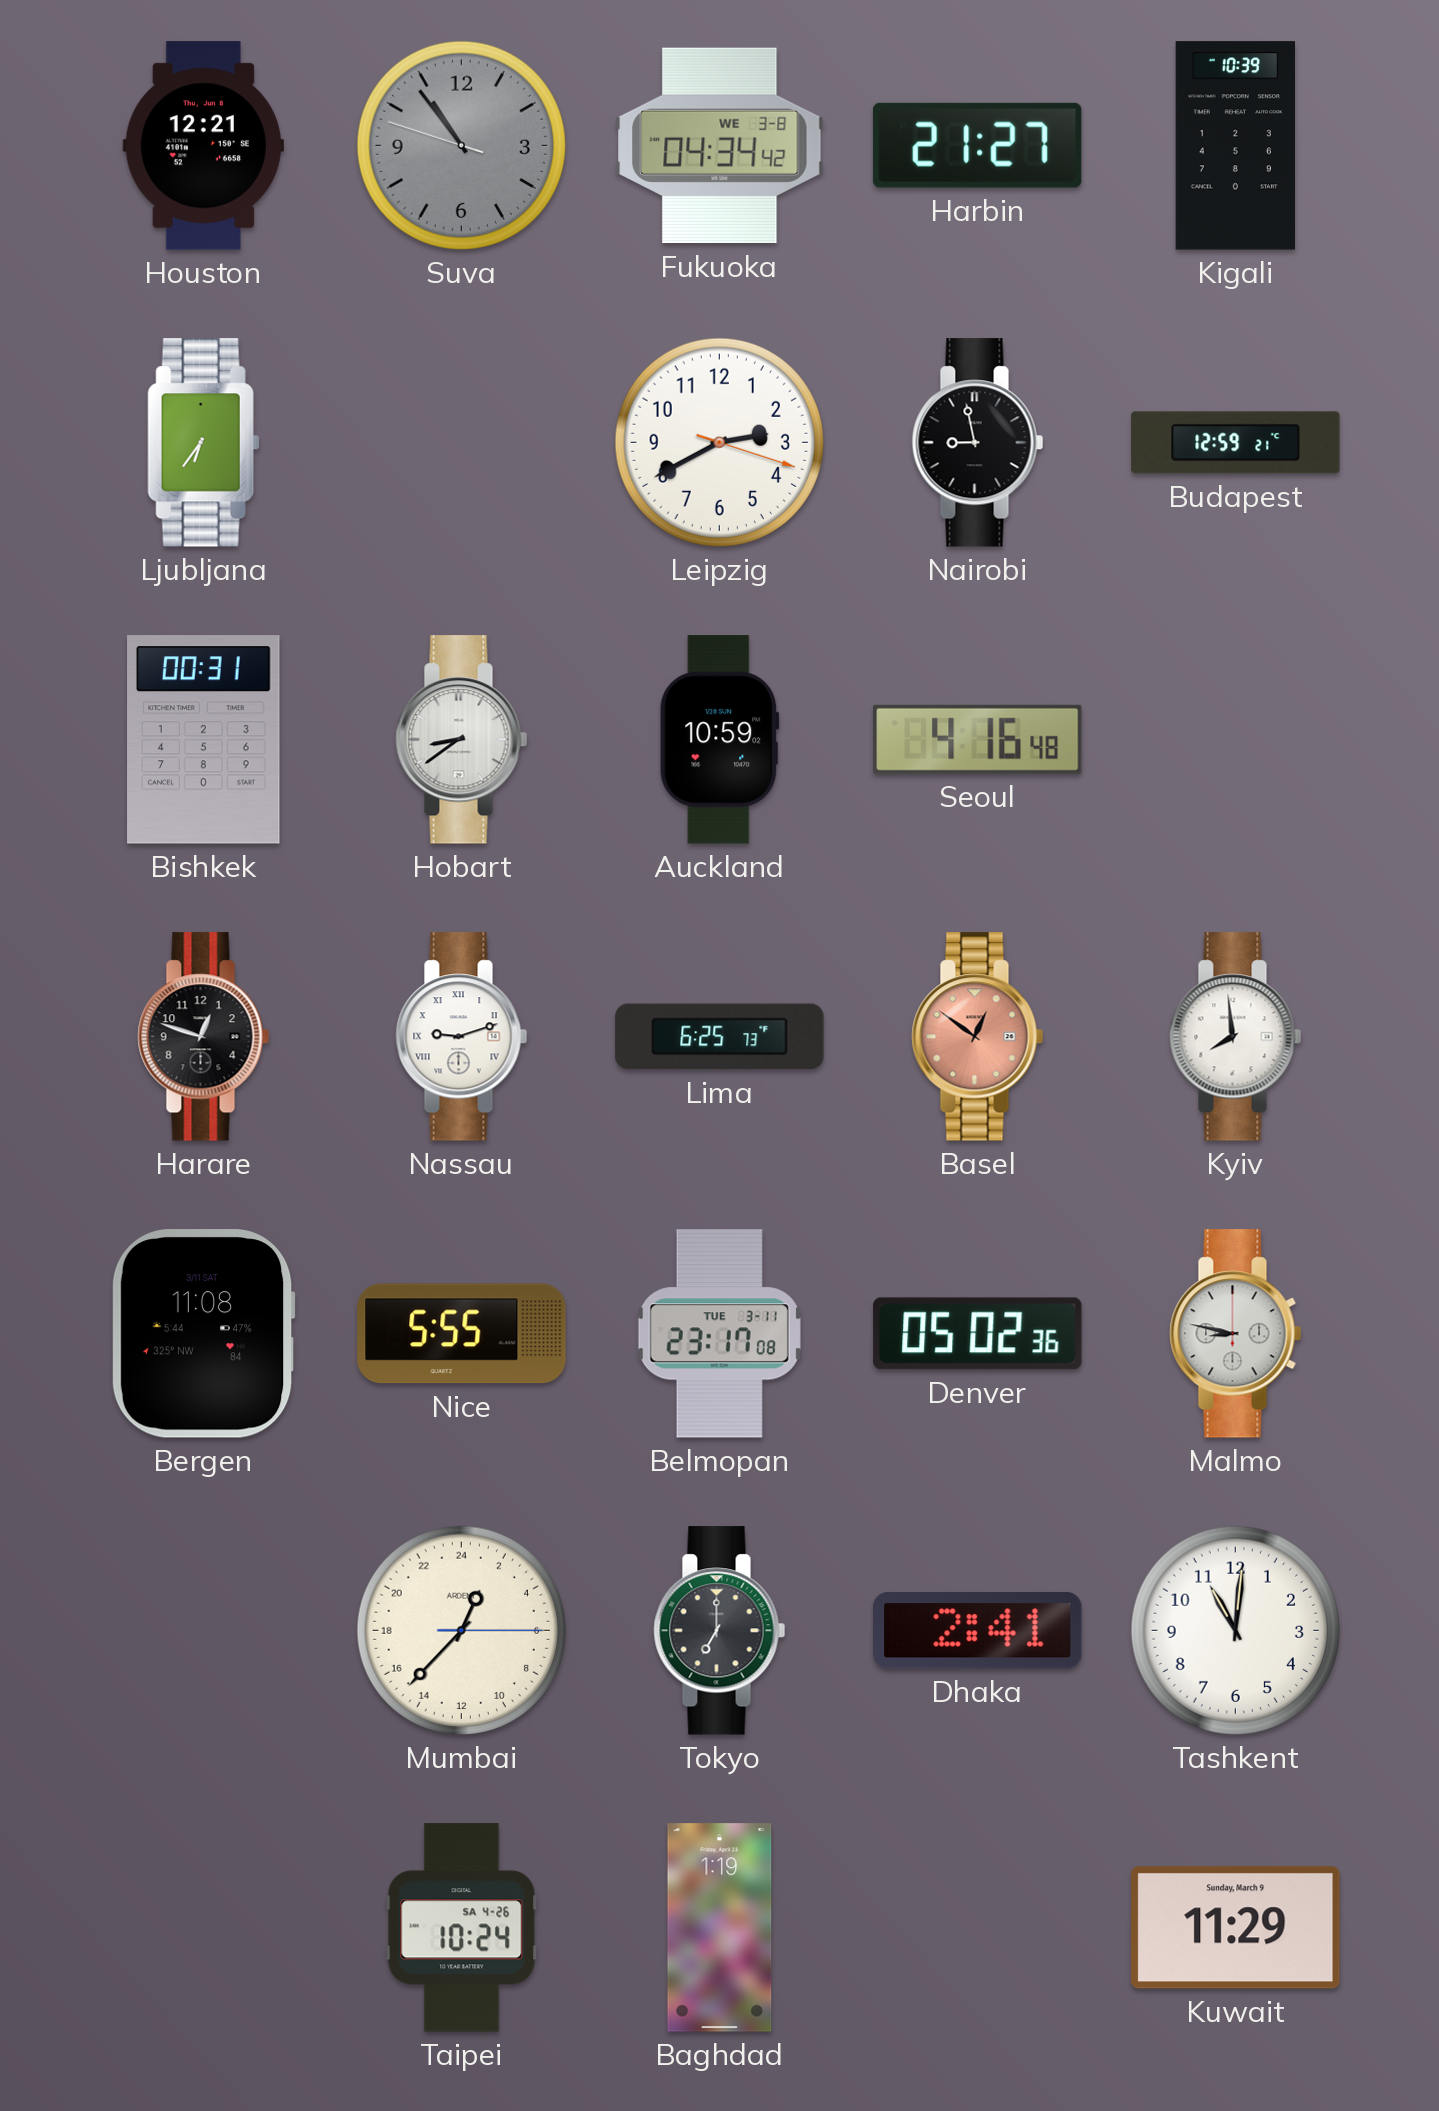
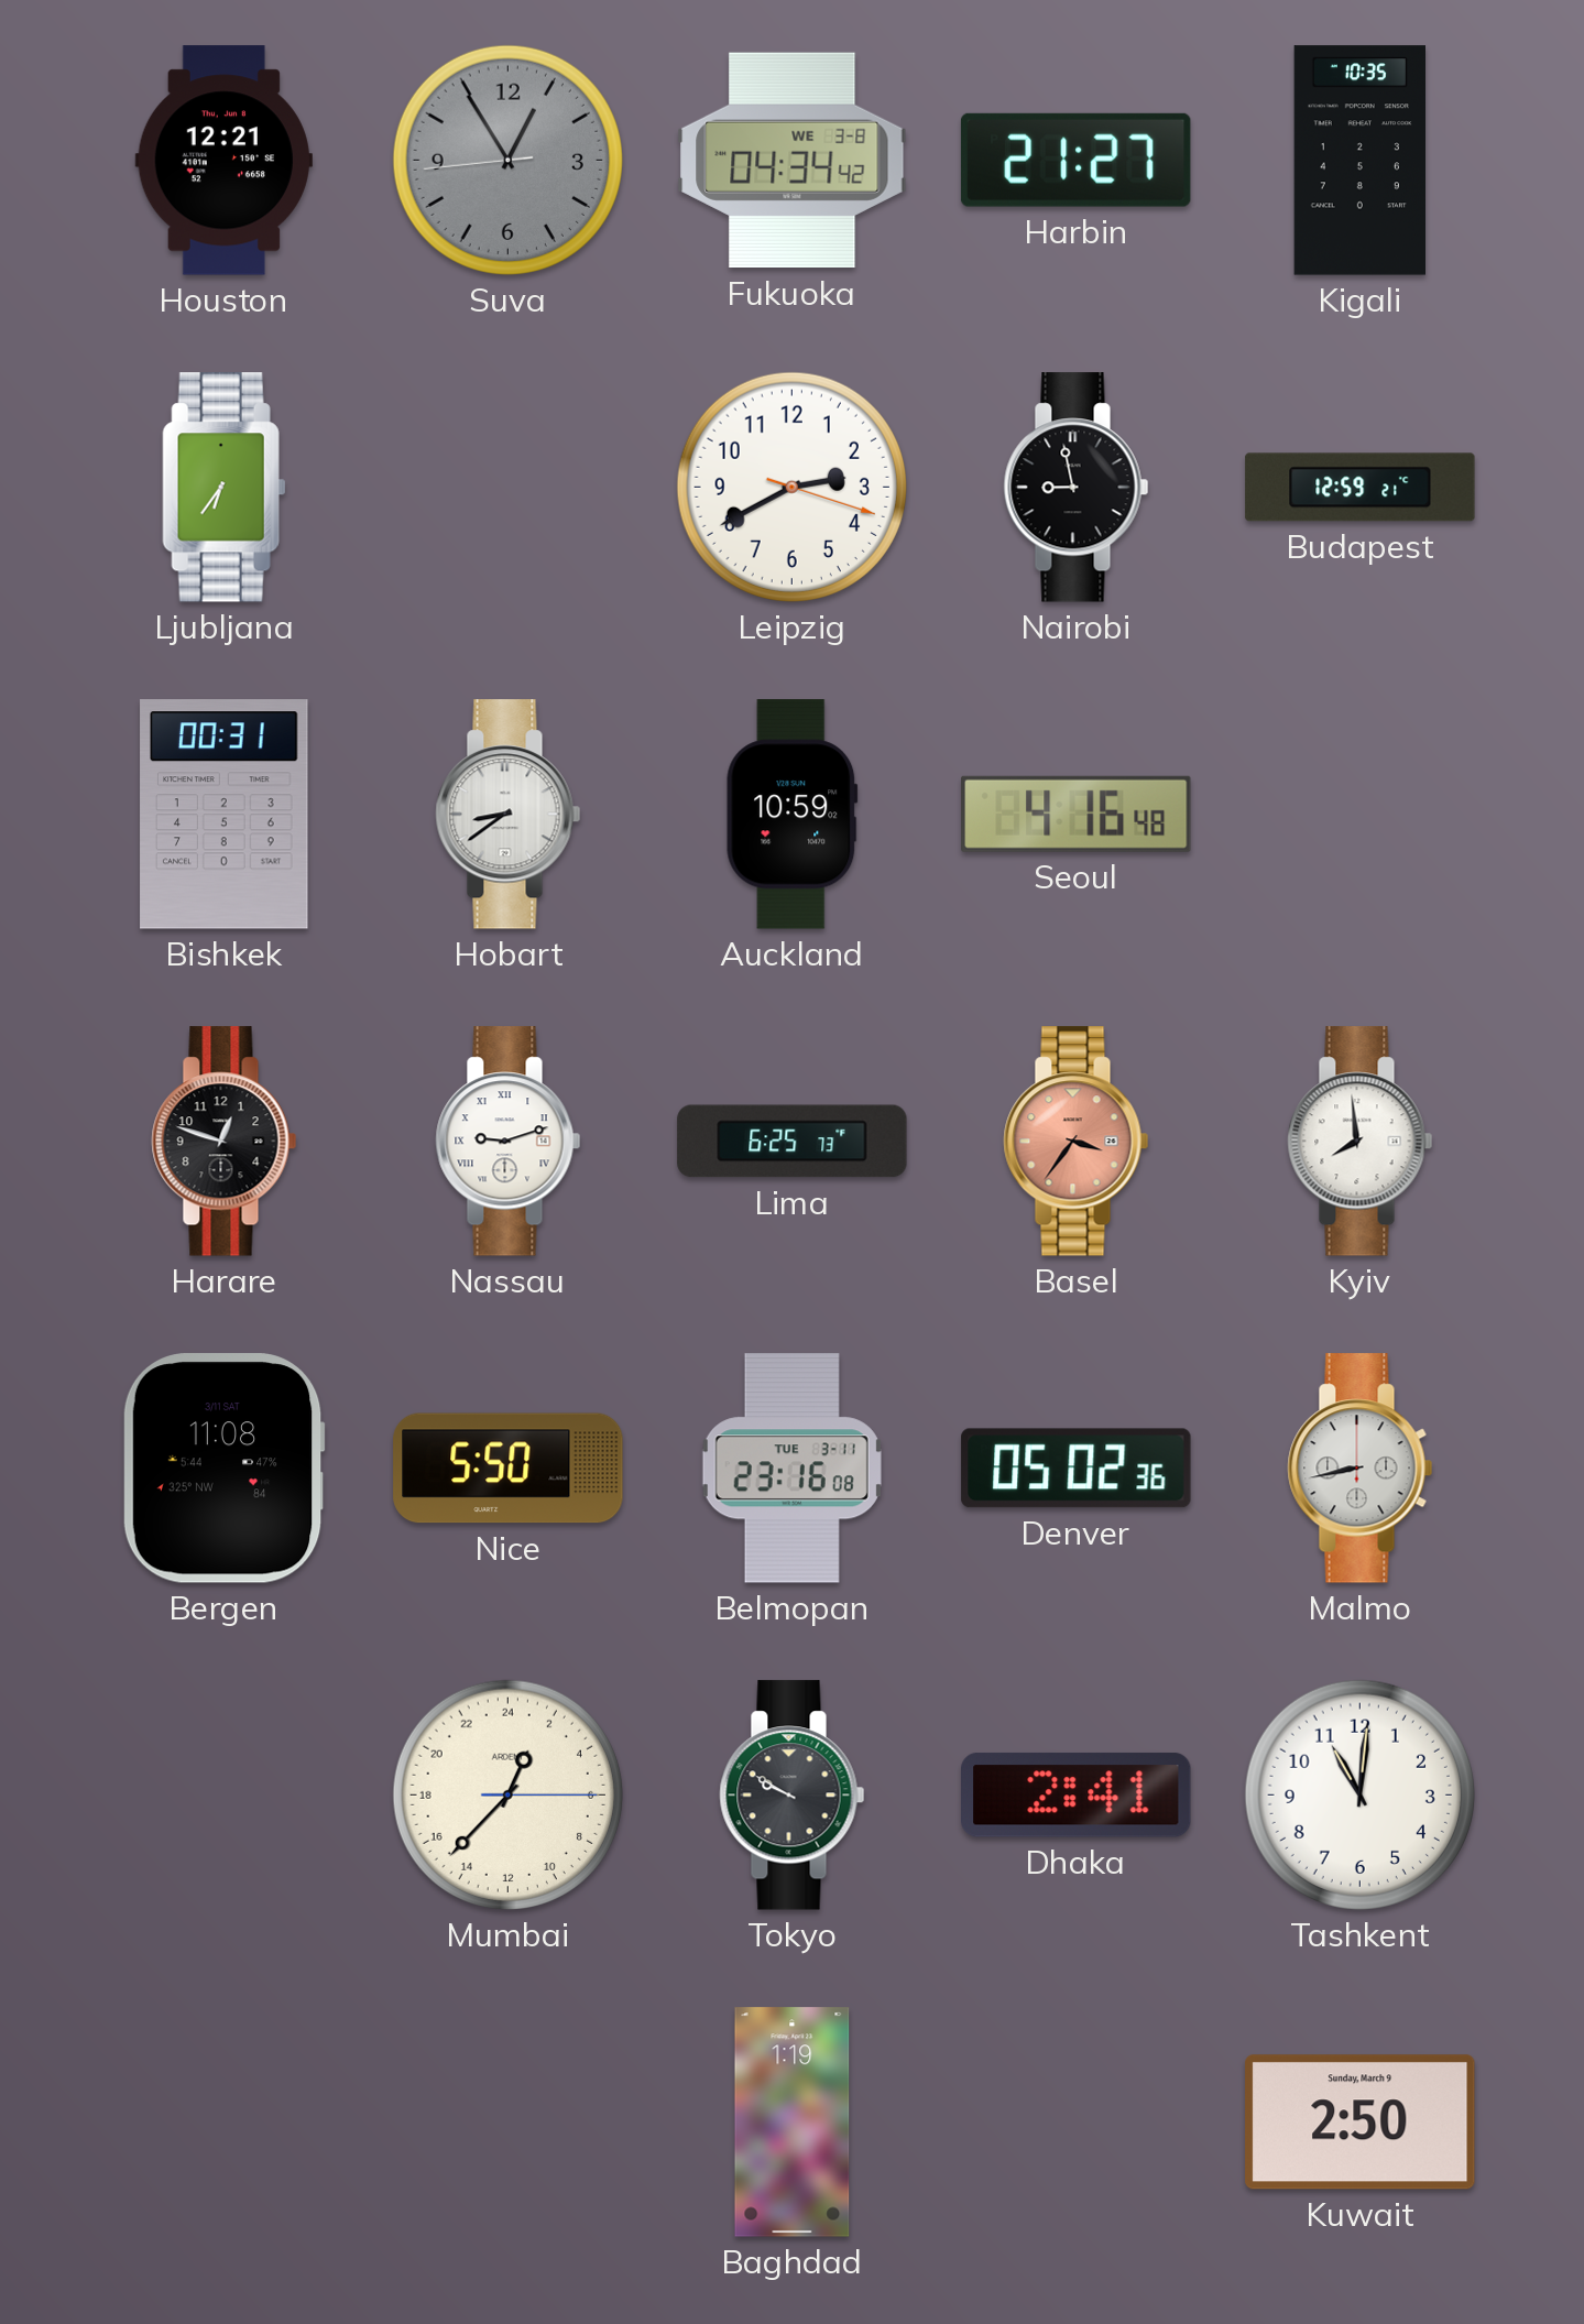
Suva: 10:53 -> 12:54 (507, 160)
Kigali: 10:39 -> 10:35 (1359, 161)
Basel: 12:51 -> 3:36 (1077, 1142)
Nice: 5:55 -> 5:50 (509, 1469)
Belmopan: 23:17 -> 23:16 (791, 1469)
Malmo: 8:47 -> 8:43 (1361, 1469)
Tokyo: 7:00 -> 9:50 (793, 1796)
Taipei: 10:24 -> none (462, 1928)
Kuwait: 11:29 -> 2:50 (1361, 2123)
